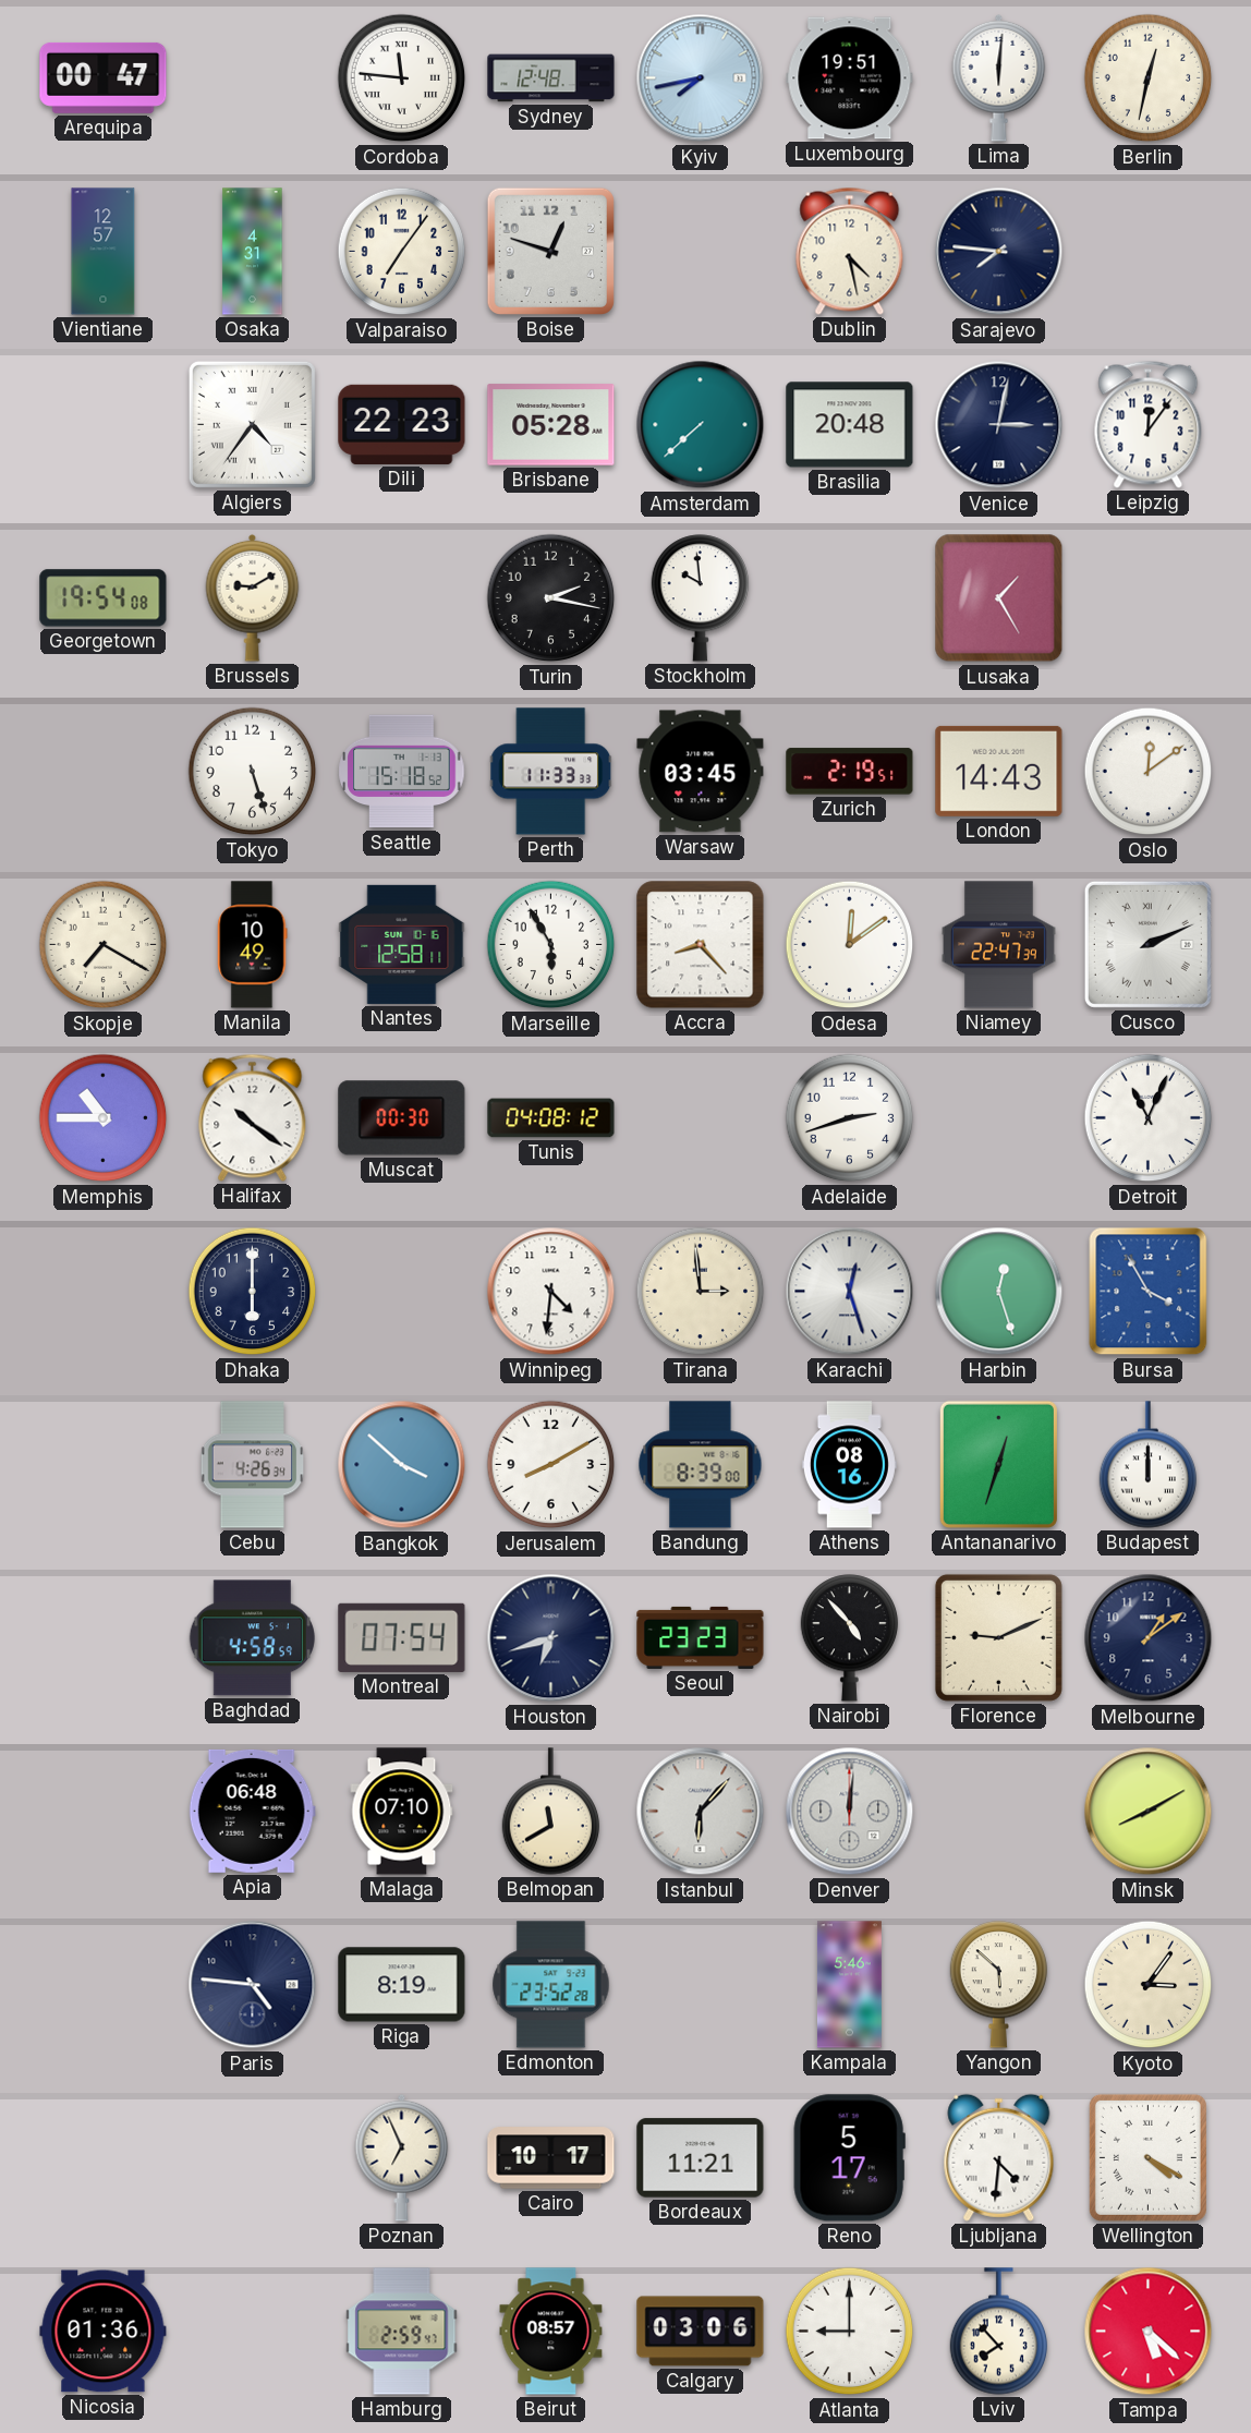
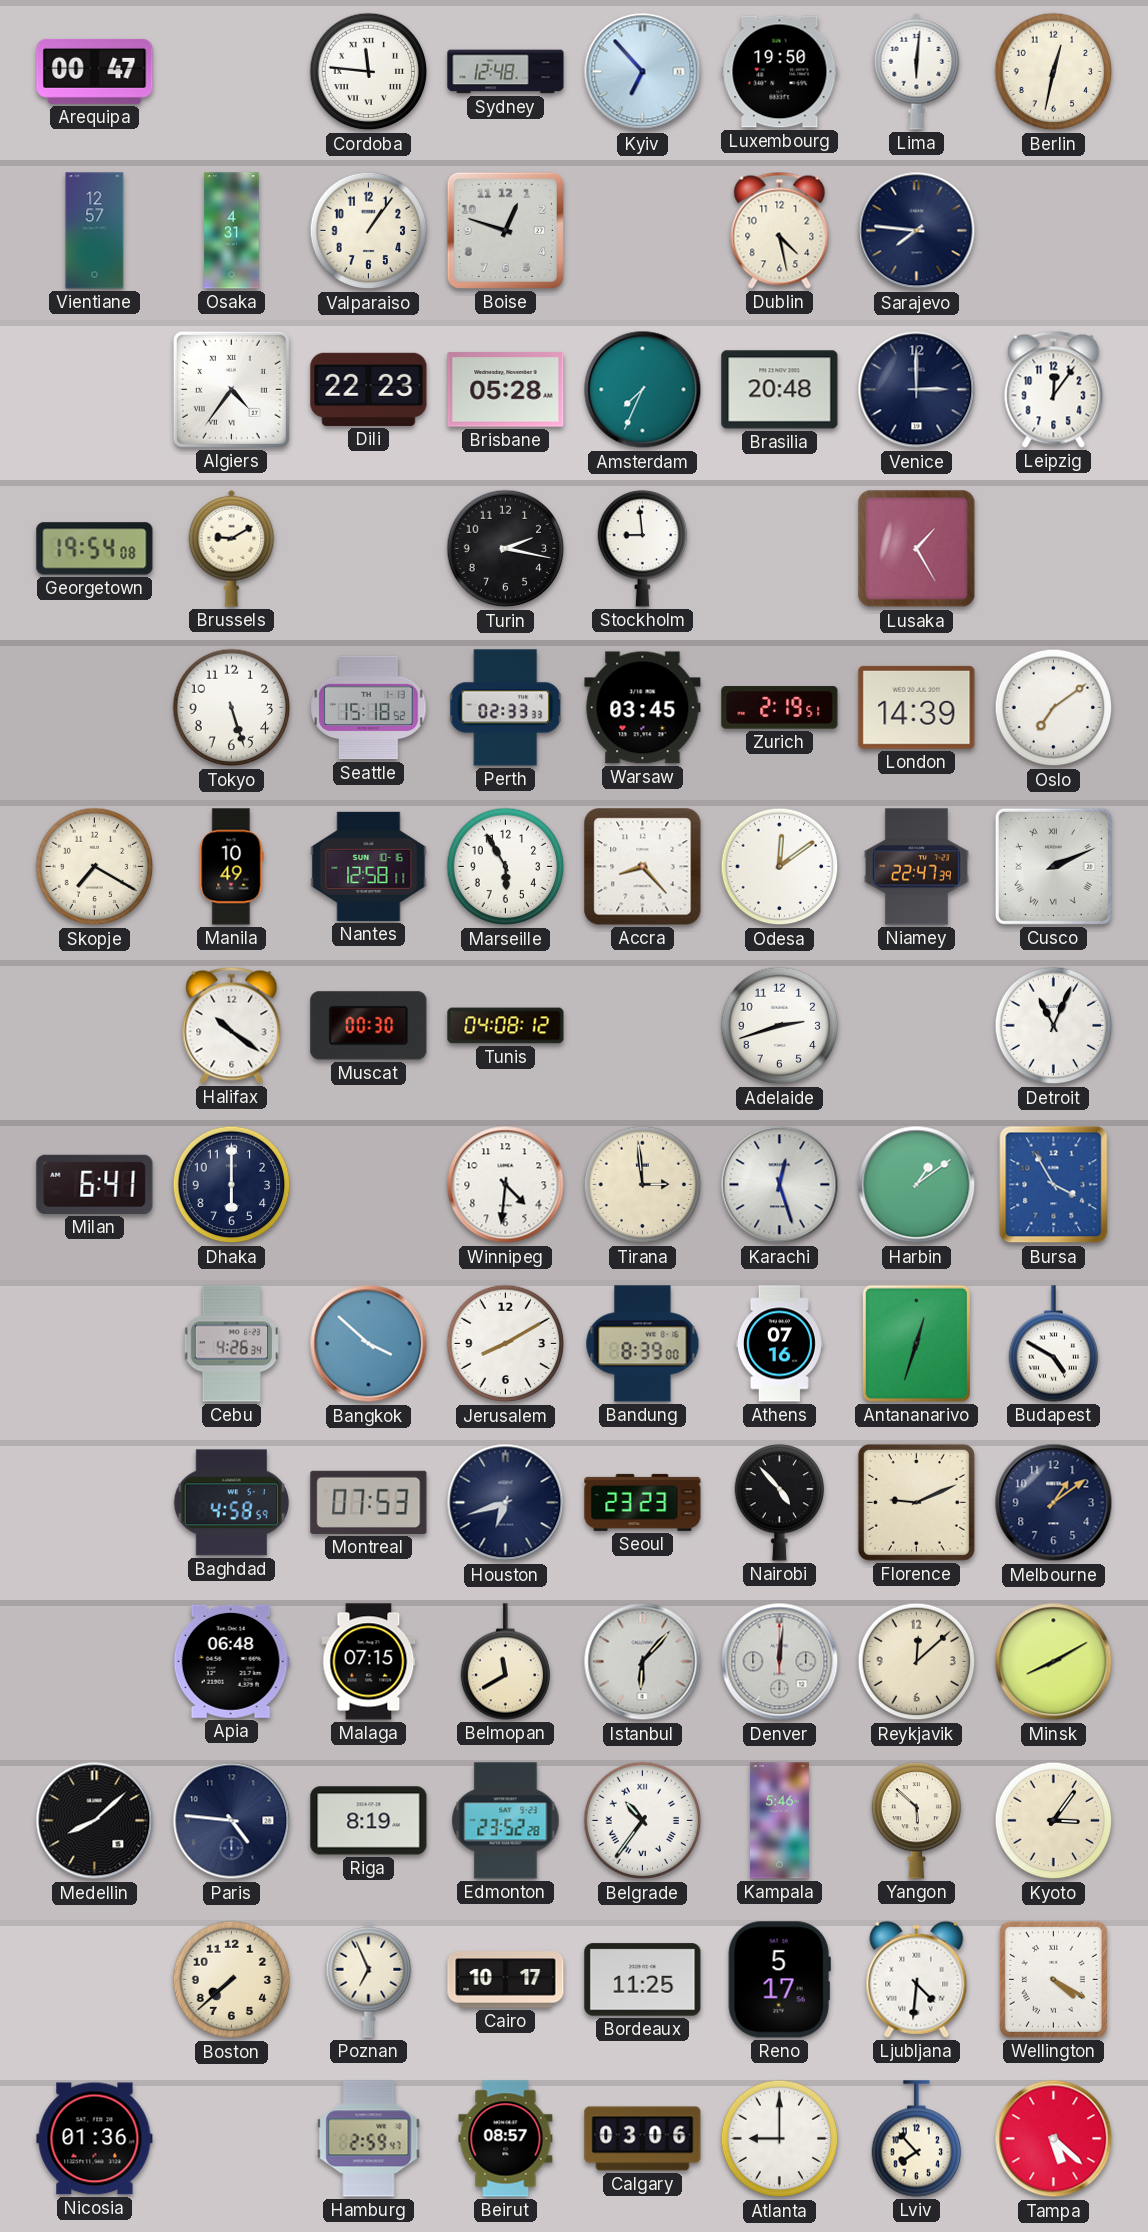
Kyiv: 7:43 -> 6:53 (643, 72)
Luxembourg: 19:51 -> 19:50 (780, 72)
Valparaiso: 7:06 -> 1:06 (369, 231)
Amsterdam: 7:38 -> 7:34 (643, 390)
Venice: 3:02 -> 3:00 (917, 390)
Stockholm: 9:59 -> 8:59 (643, 549)
Perth: 11:33 -> 02:33 (506, 708)
London: 14:43 -> 14:39 (917, 707)
Oslo: 12:09 -> 7:09 (1054, 708)
Memphis: 10:45 -> none (104, 1118)
Milan: none -> 6:41 (95, 1184)
Harbin: 12:27 -> 1:09 (917, 1185)
Athens: 08:16 -> 07:16 (779, 1344)
Budapest: 12:00 -> 4:50 (1054, 1344)
Montreal: 07:54 -> 07:53 (369, 1502)
Malaga: 07:10 -> 07:15 (369, 1662)
Reykjavik: none -> 12:08 (917, 1662)
Medellin: none -> 8:08 (95, 1821)
Belgrade: none -> 10:36 (643, 1821)
Boston: none -> 7:38 (232, 1980)
Bordeaux: 11:21 -> 11:25 (643, 1980)
